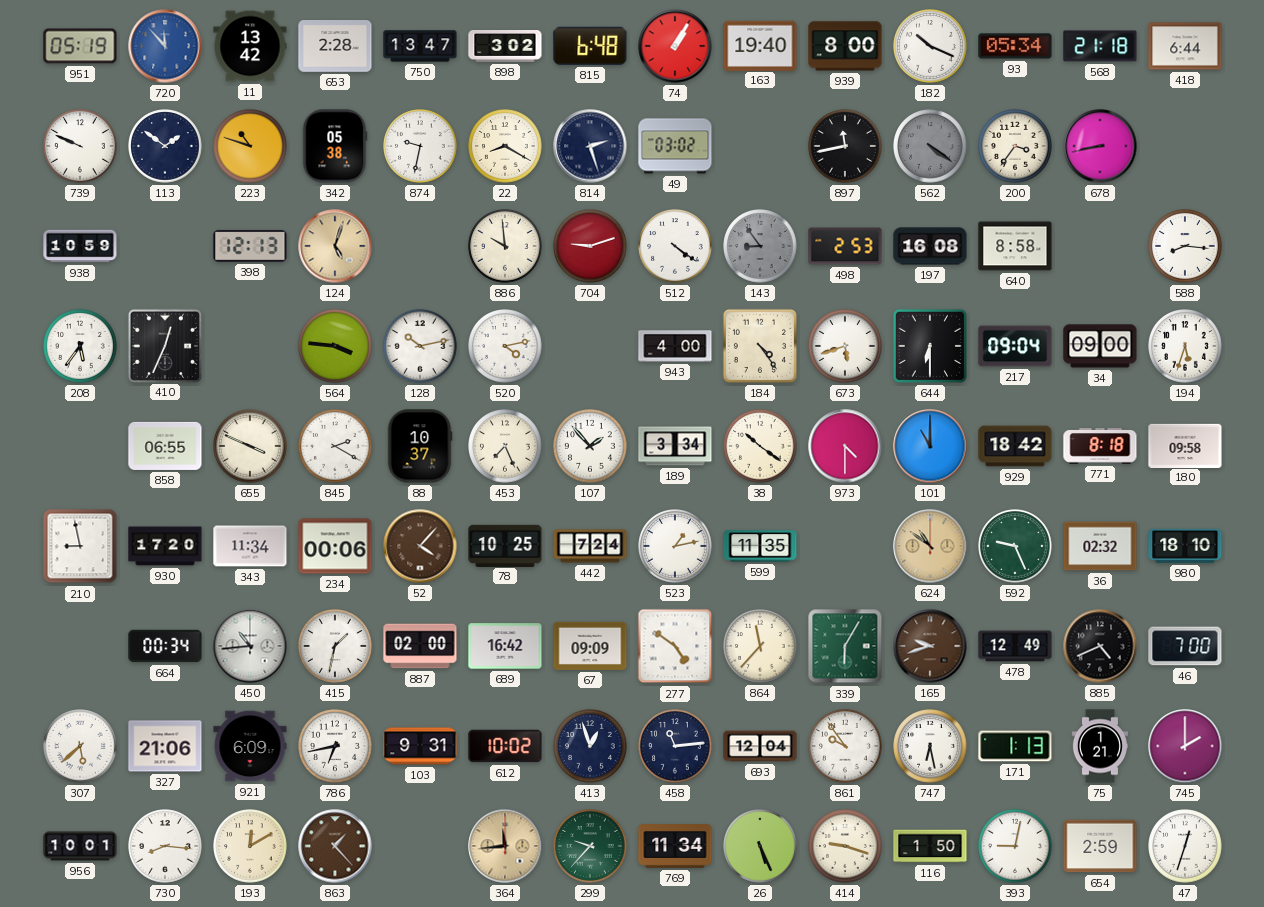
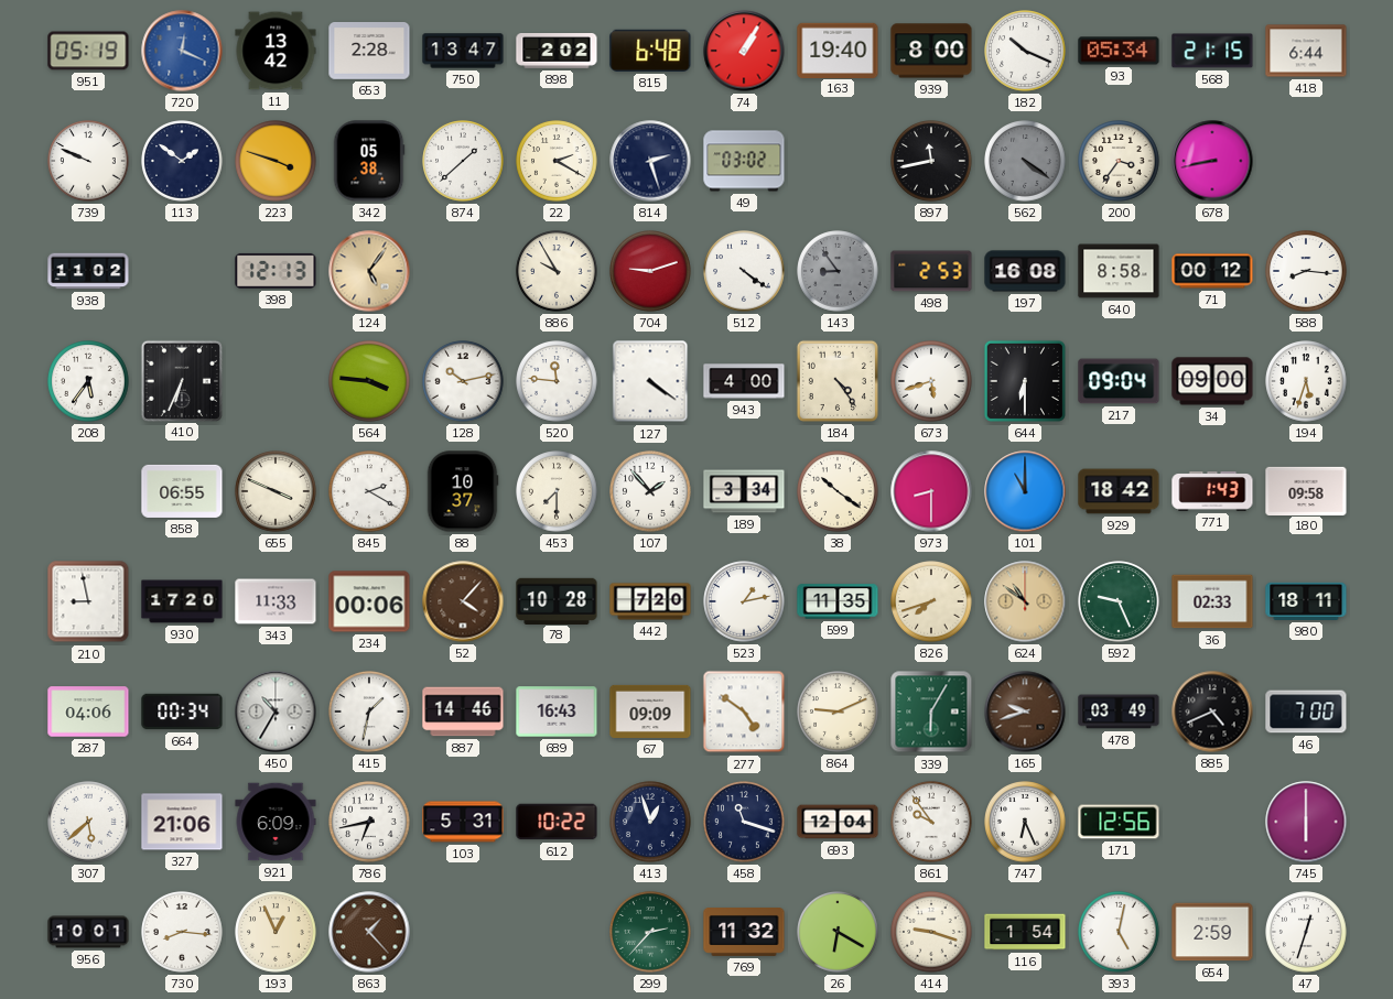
720: 11:53 -> 12:19 (182, 51)
898: 3:02 -> 2:02 (557, 52)
568: 21:18 -> 21:15 (1212, 51)
223: 10:48 -> 3:48 (276, 161)
874: 9:32 -> 1:38 (463, 161)
22: 8:20 -> 2:20 (557, 161)
938: 10:59 -> 11:02 (88, 271)
124: 5:03 -> 5:06 (369, 271)
886: 9:59 -> 9:55 (557, 271)
71: none -> 00:12 (1212, 271)
410: 12:34 -> 6:34 (181, 380)
520: 4:13 -> 11:46 (557, 381)
127: none -> 4:21 (650, 381)
453: 7:26 -> 7:30 (557, 491)
973: 4:30 -> 8:30 (931, 491)
771: 8:18 -> 1:43 (1212, 491)
343: 11:34 -> 11:33 (276, 601)
78: 10:25 -> 10:28 (557, 600)
442: 7:24 -> 7:20 (650, 601)
826: none -> 7:42 (931, 601)
36: 02:32 -> 02:33 (1212, 601)
980: 18:10 -> 18:11 (1306, 601)
287: none -> 04:06 (88, 712)
450: 10:44 -> 10:35 (276, 712)
887: 02:00 -> 14:46 (463, 712)
689: 16:42 -> 16:43 (557, 712)
864: 11:37 -> 9:11 (838, 712)
478: 12:49 -> 03:49 (1119, 712)
103: 9:31 -> 5:31 (463, 822)
612: 10:02 -> 10:22 (557, 822)
458: 11:14 -> 11:18 (744, 822)
747: 6:28 -> 6:26 (1025, 822)
171: 1:13 -> 12:56 (1119, 822)
75: 1:21 -> none (1100, 746)
745: 2:00 -> 6:00 (1306, 822)
193: 12:10 -> 12:56 (276, 932)
364: 11:44 -> none (505, 846)
299: 9:37 -> 2:37 (650, 932)
769: 11:34 -> 11:32 (744, 933)
26: 5:26 -> 6:20 (838, 932)
116: 1:50 -> 1:54 (1025, 932)
393: 9:02 -> 5:02 (1119, 932)
